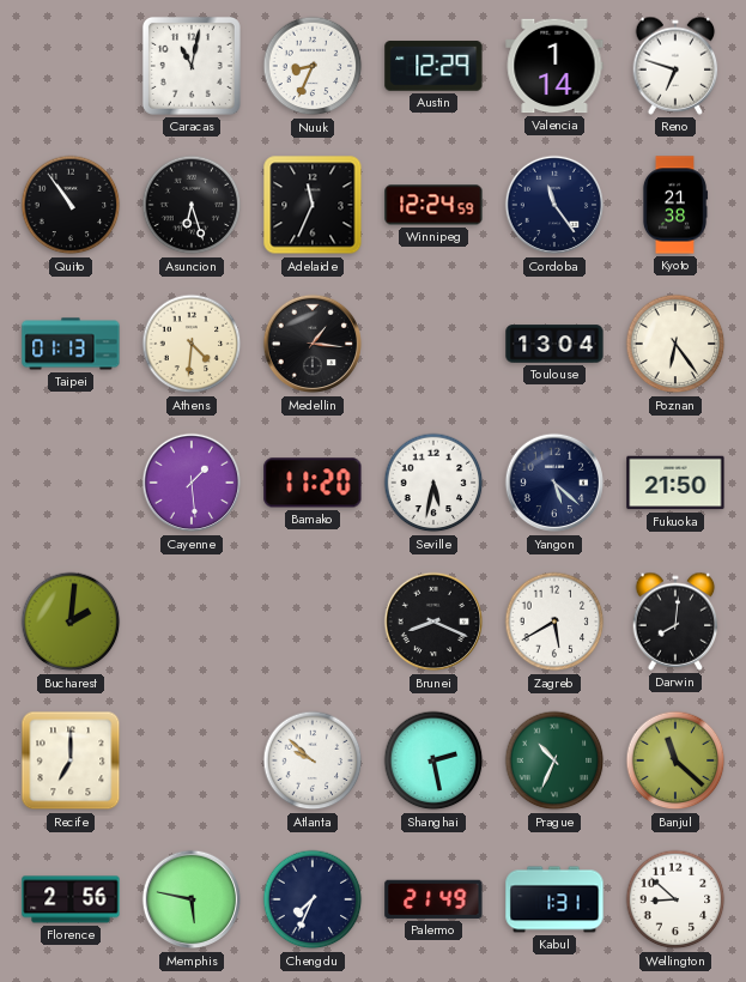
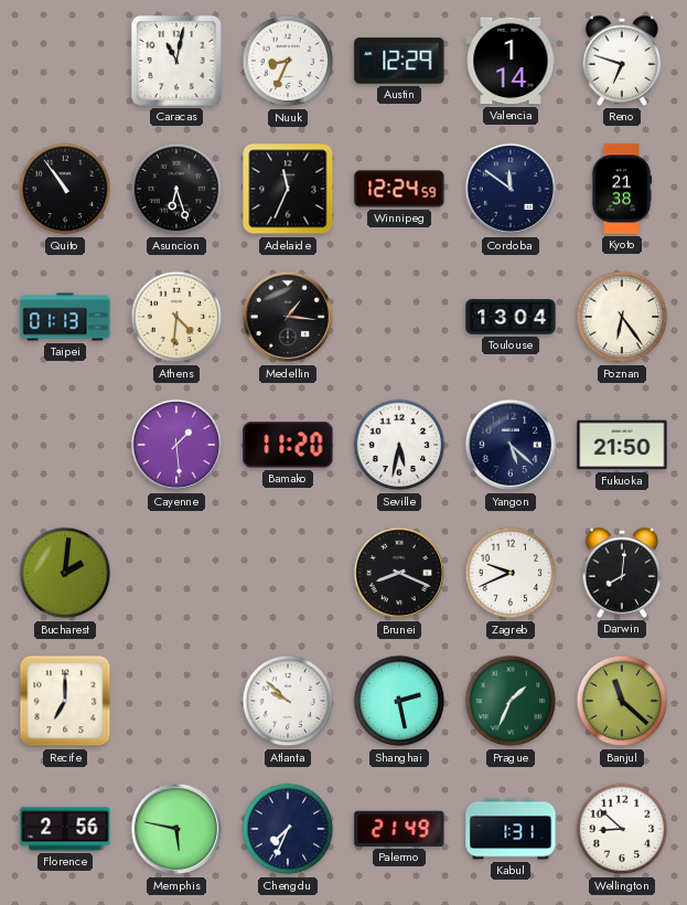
Cordoba: 11:24 -> 11:51 (511, 189)
Zagreb: 5:40 -> 9:41 (511, 573)
Prague: 10:34 -> 1:34 (511, 701)
